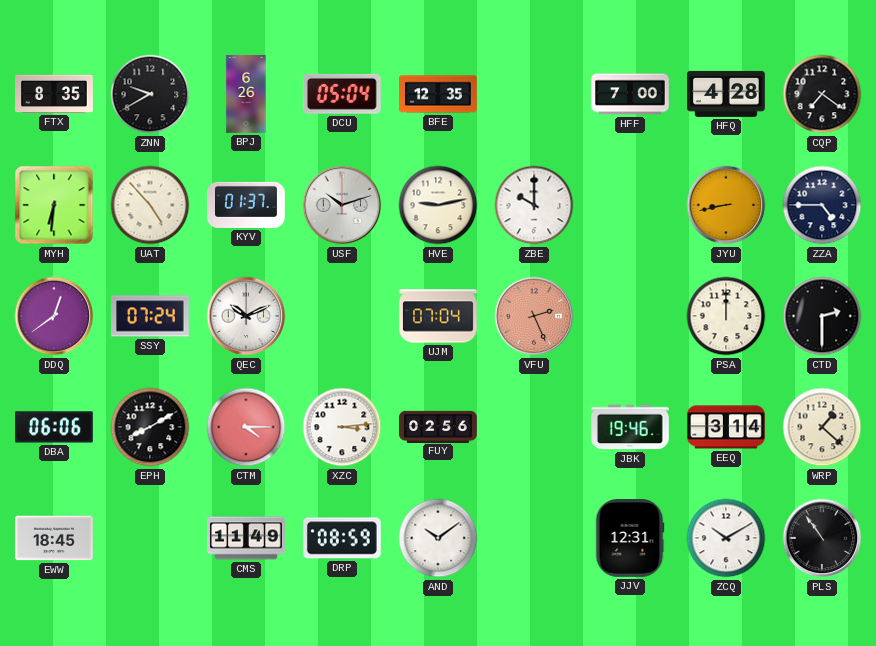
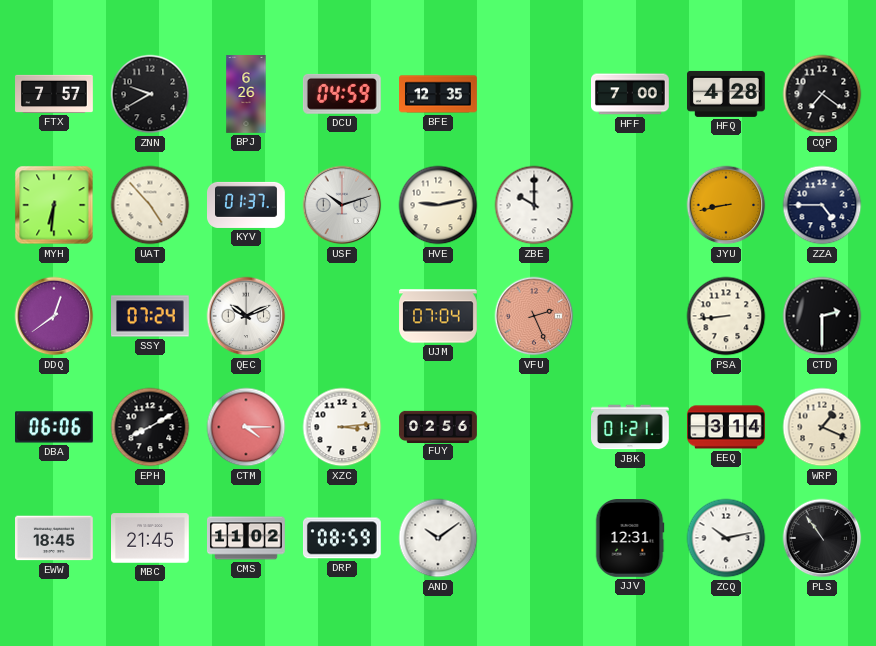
FTX: 8:35 -> 7:57 (54, 94)
DCU: 05:04 -> 04:59 (342, 94)
PSA: 12:00 -> 8:44 (726, 316)
JBK: 19:46 -> 01:21 (631, 427)
WRP: 1:22 -> 1:19 (822, 427)
MBC: none -> 21:45 (151, 538)
CMS: 11:49 -> 11:02 (247, 538)
ZCQ: 10:10 -> 10:13 (726, 538)
